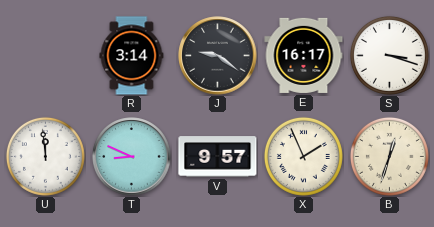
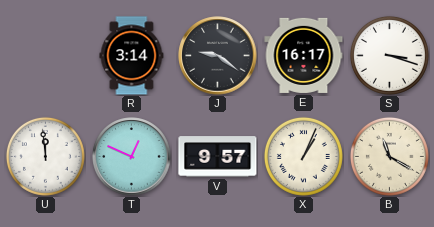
T: 8:49 -> 12:49 (132, 157)
X: 1:56 -> 1:04 (303, 156)
B: 12:33 -> 11:20 (389, 156)
